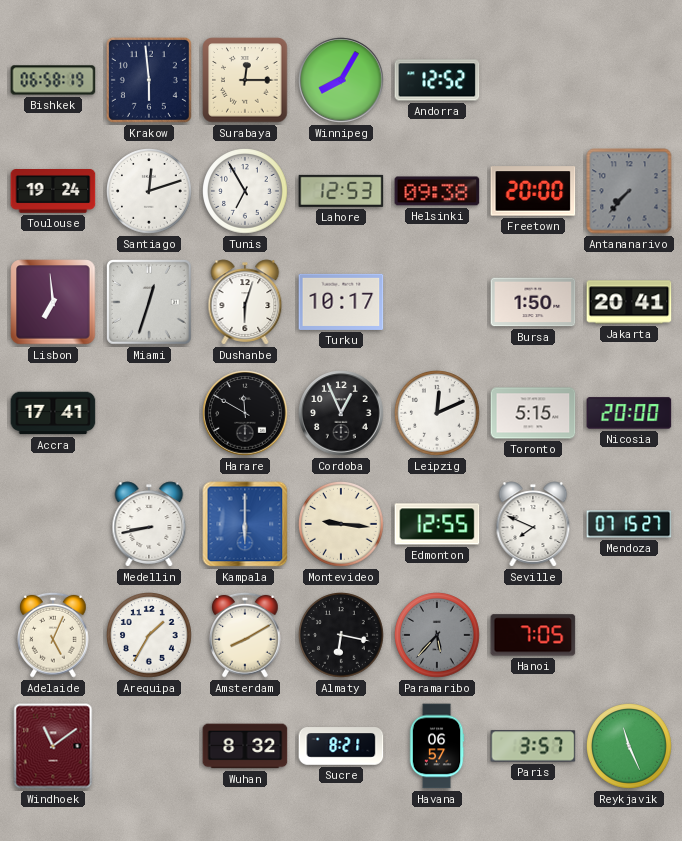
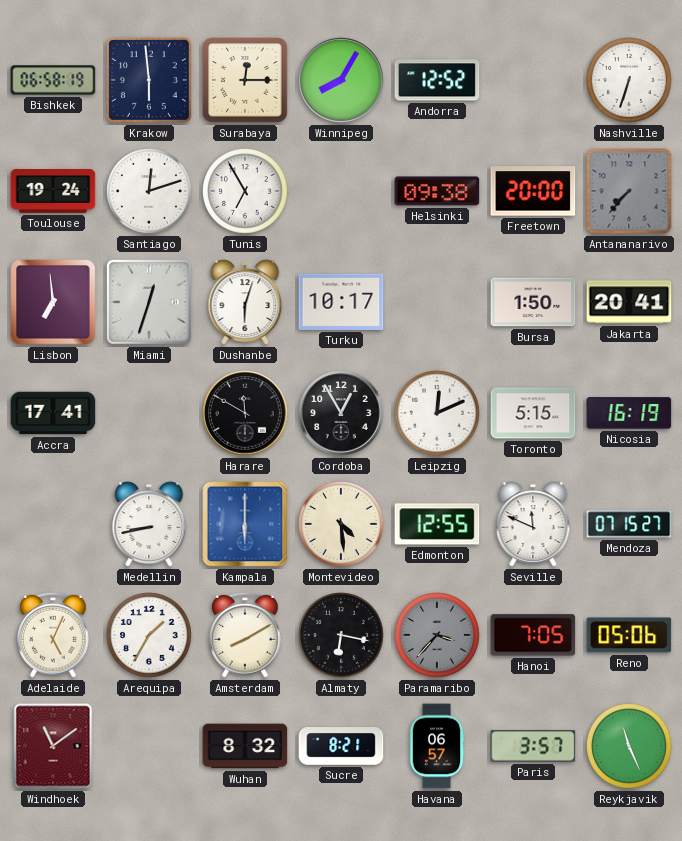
Nashville: none -> 6:33 (630, 81)
Lahore: 12:53 -> none (341, 191)
Cordoba: 12:56 -> 12:55 (341, 413)
Nicosia: 20:00 -> 16:19 (629, 413)
Montevideo: 9:16 -> 4:29 (342, 525)
Seville: 7:49 -> 11:49 (533, 524)
Paramaribo: 5:37 -> 3:37 (438, 636)
Reno: none -> 05:06 (629, 635)
